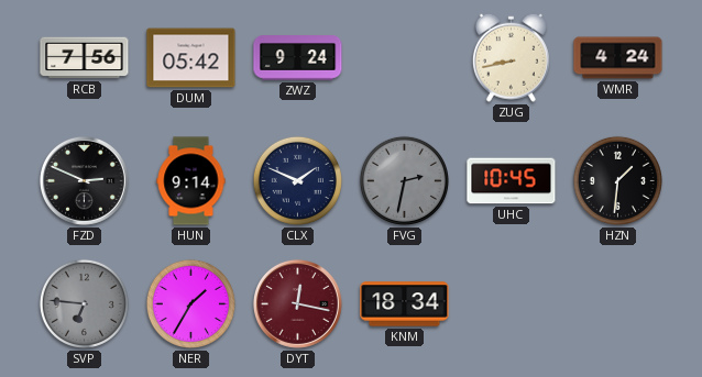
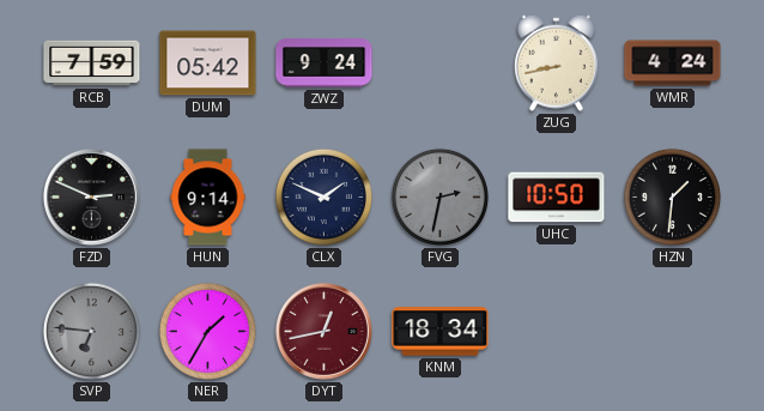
RCB: 7:56 -> 7:59 (92, 64)
UHC: 10:45 -> 10:50 (557, 198)
DYT: 12:17 -> 12:43 (323, 331)
